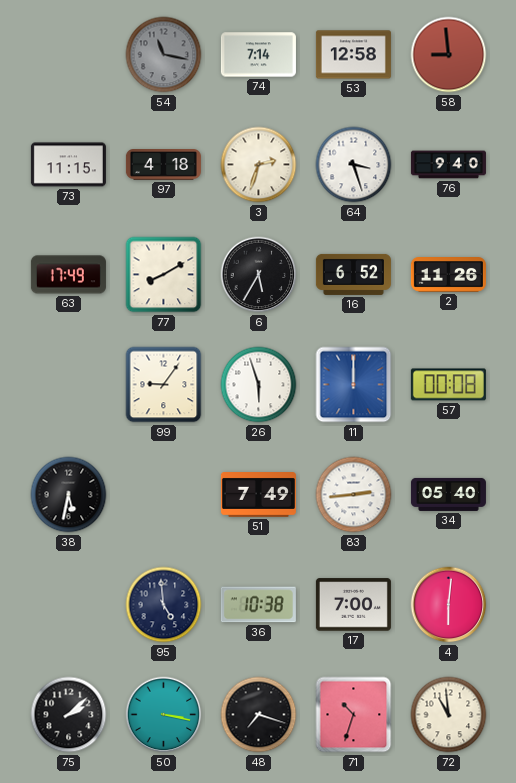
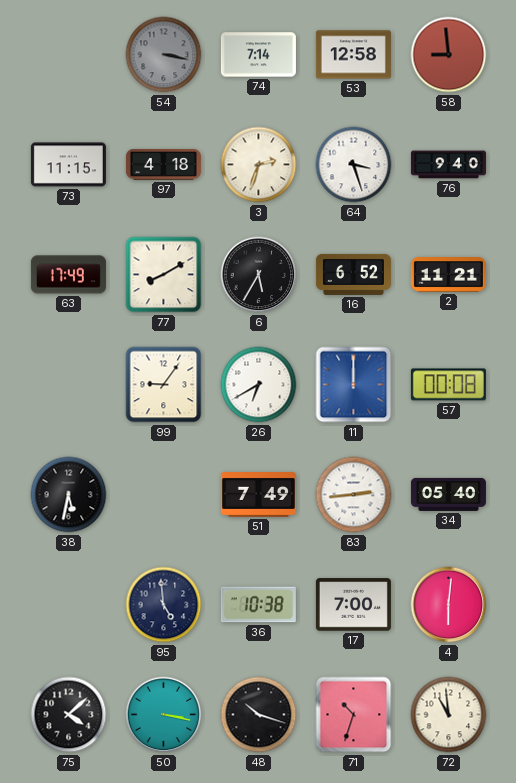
54: 11:17 -> 3:17 (164, 55)
2: 11:26 -> 11:21 (448, 275)
26: 5:57 -> 6:40 (259, 385)
75: 2:08 -> 4:08 (69, 715)
48: 7:18 -> 10:18 (259, 715)
